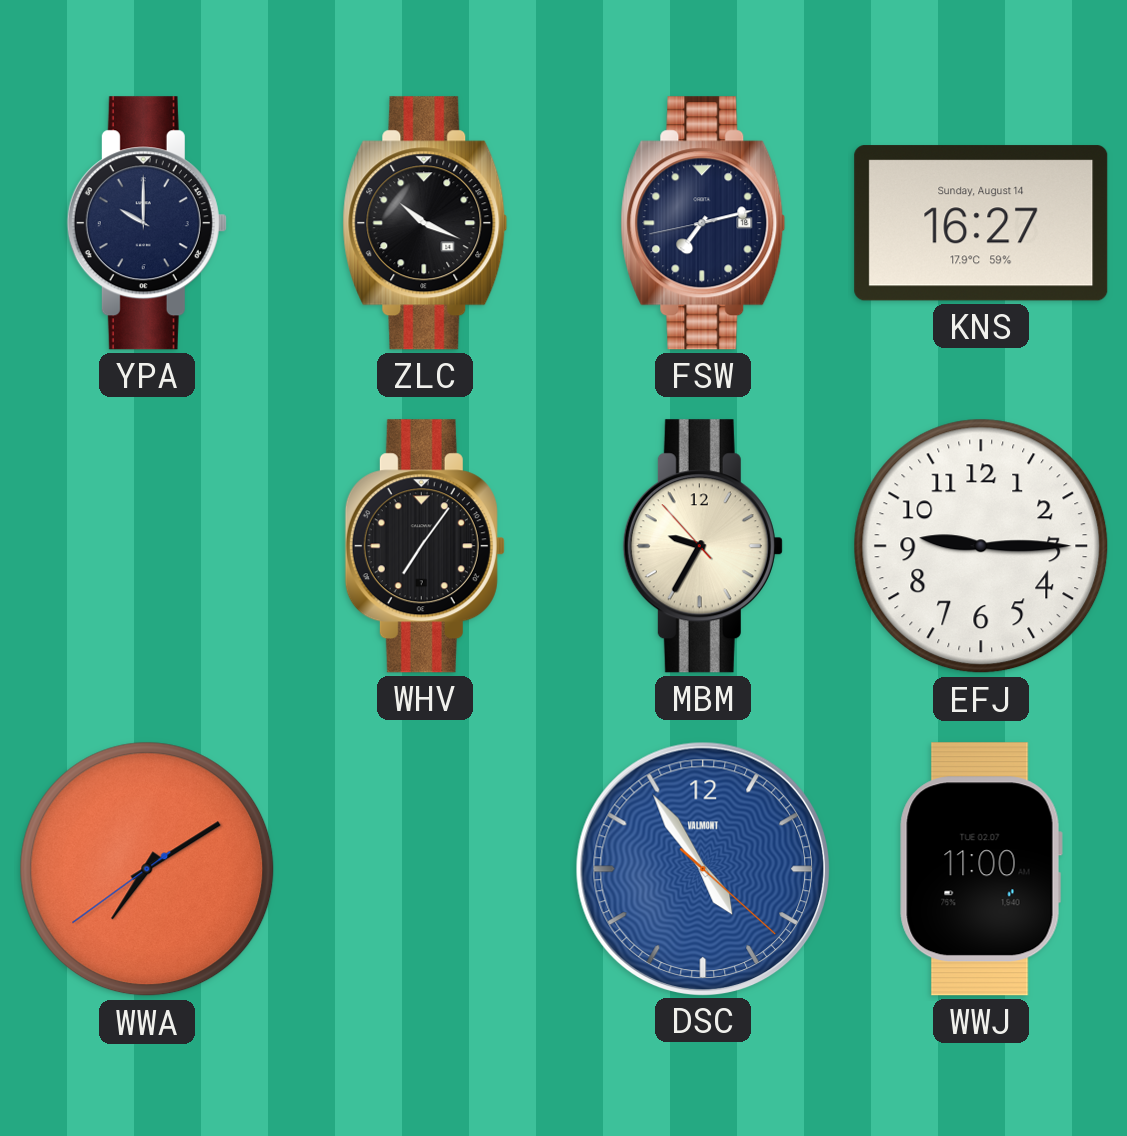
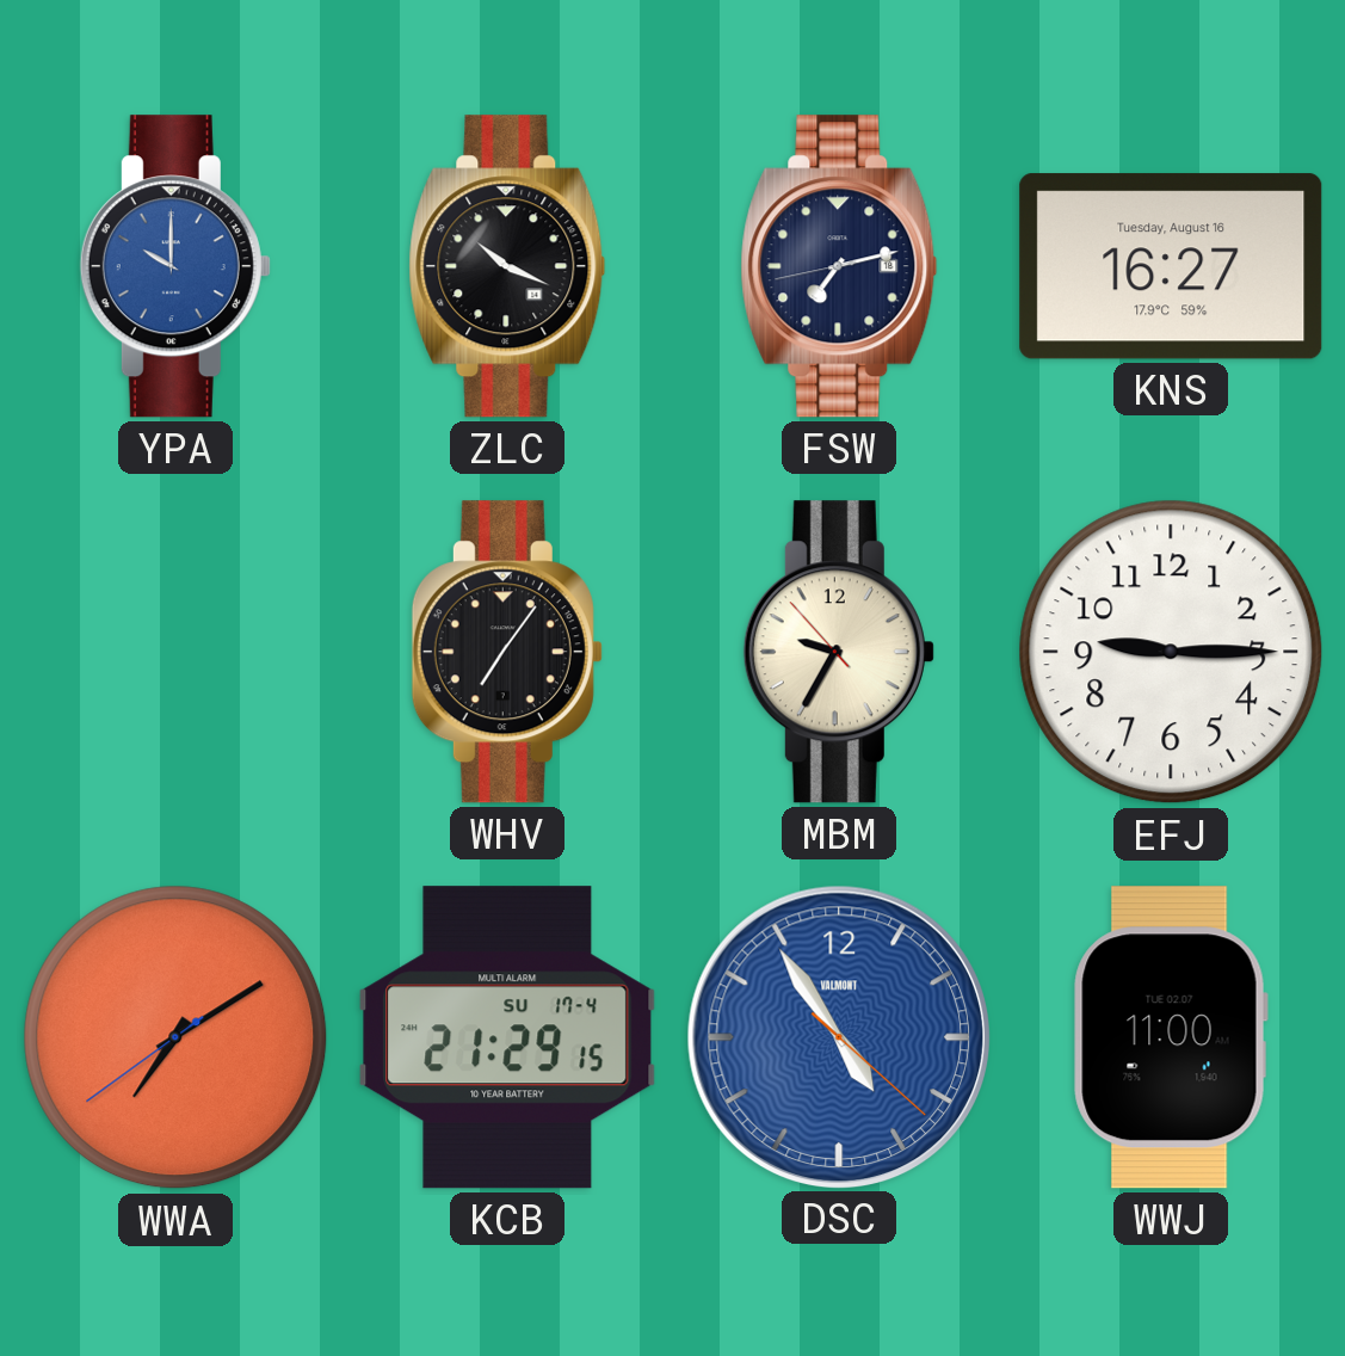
YPA dial: navy -> blue (175, 266)
KNS date: Sunday, August 14 -> Tuesday, August 16 (1171, 266)
KCB: none -> 21:29 (507, 1037)
